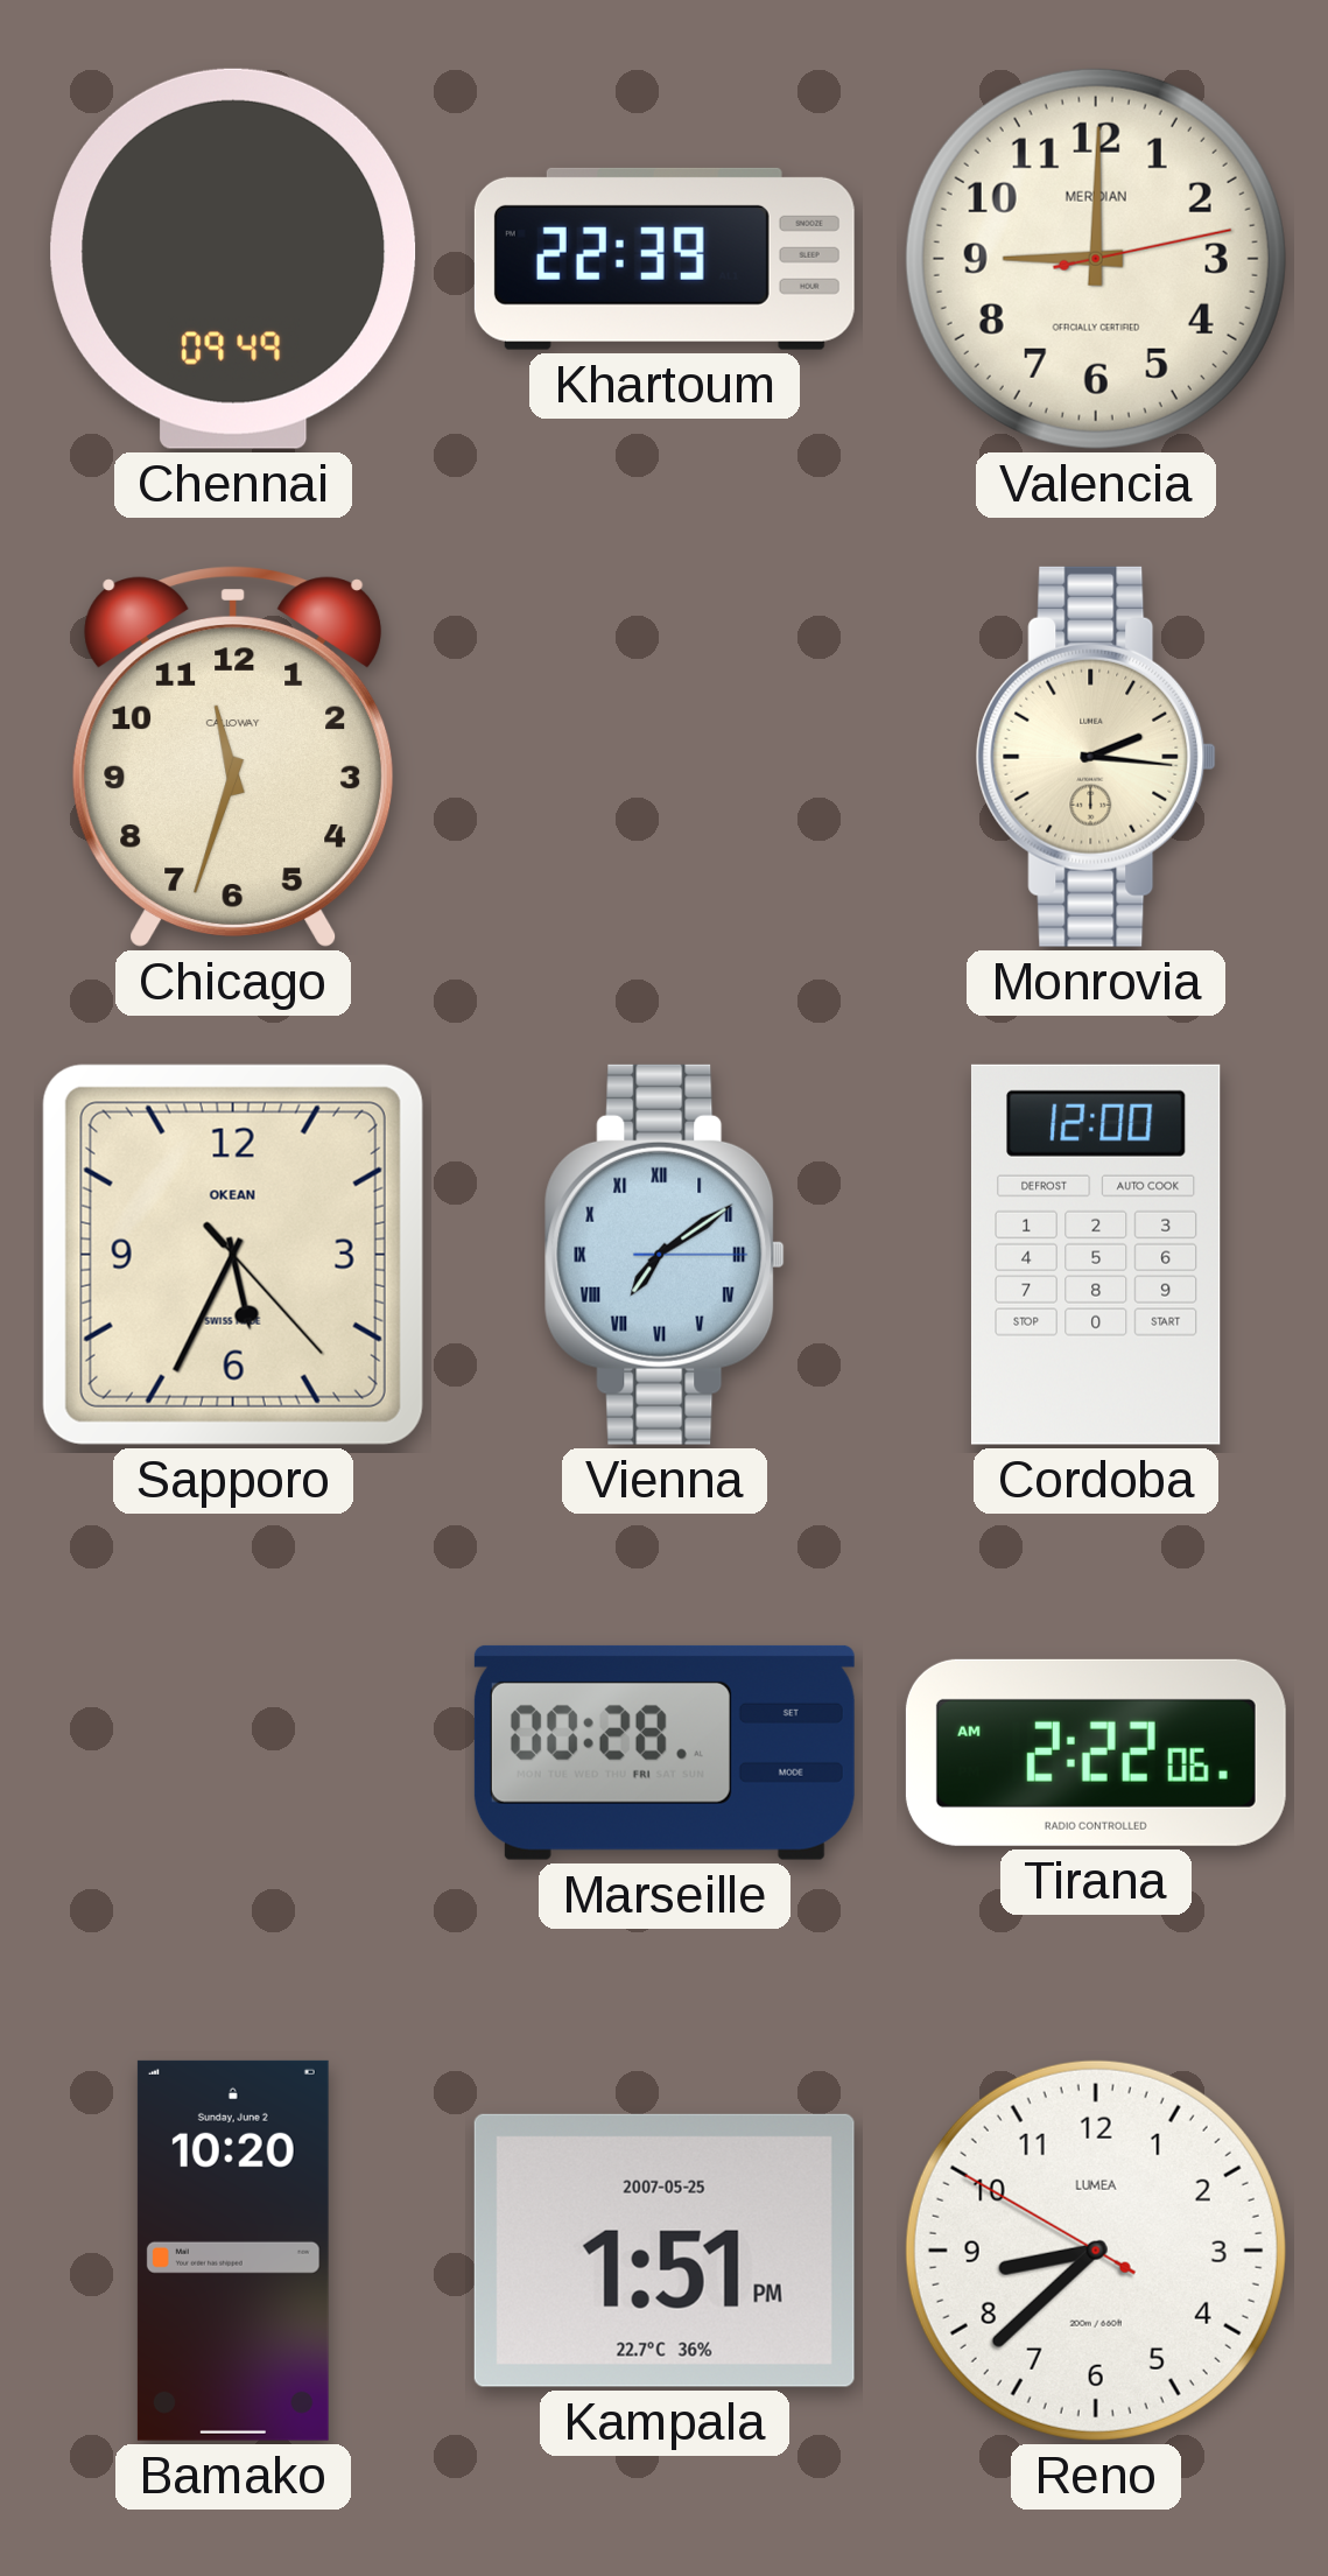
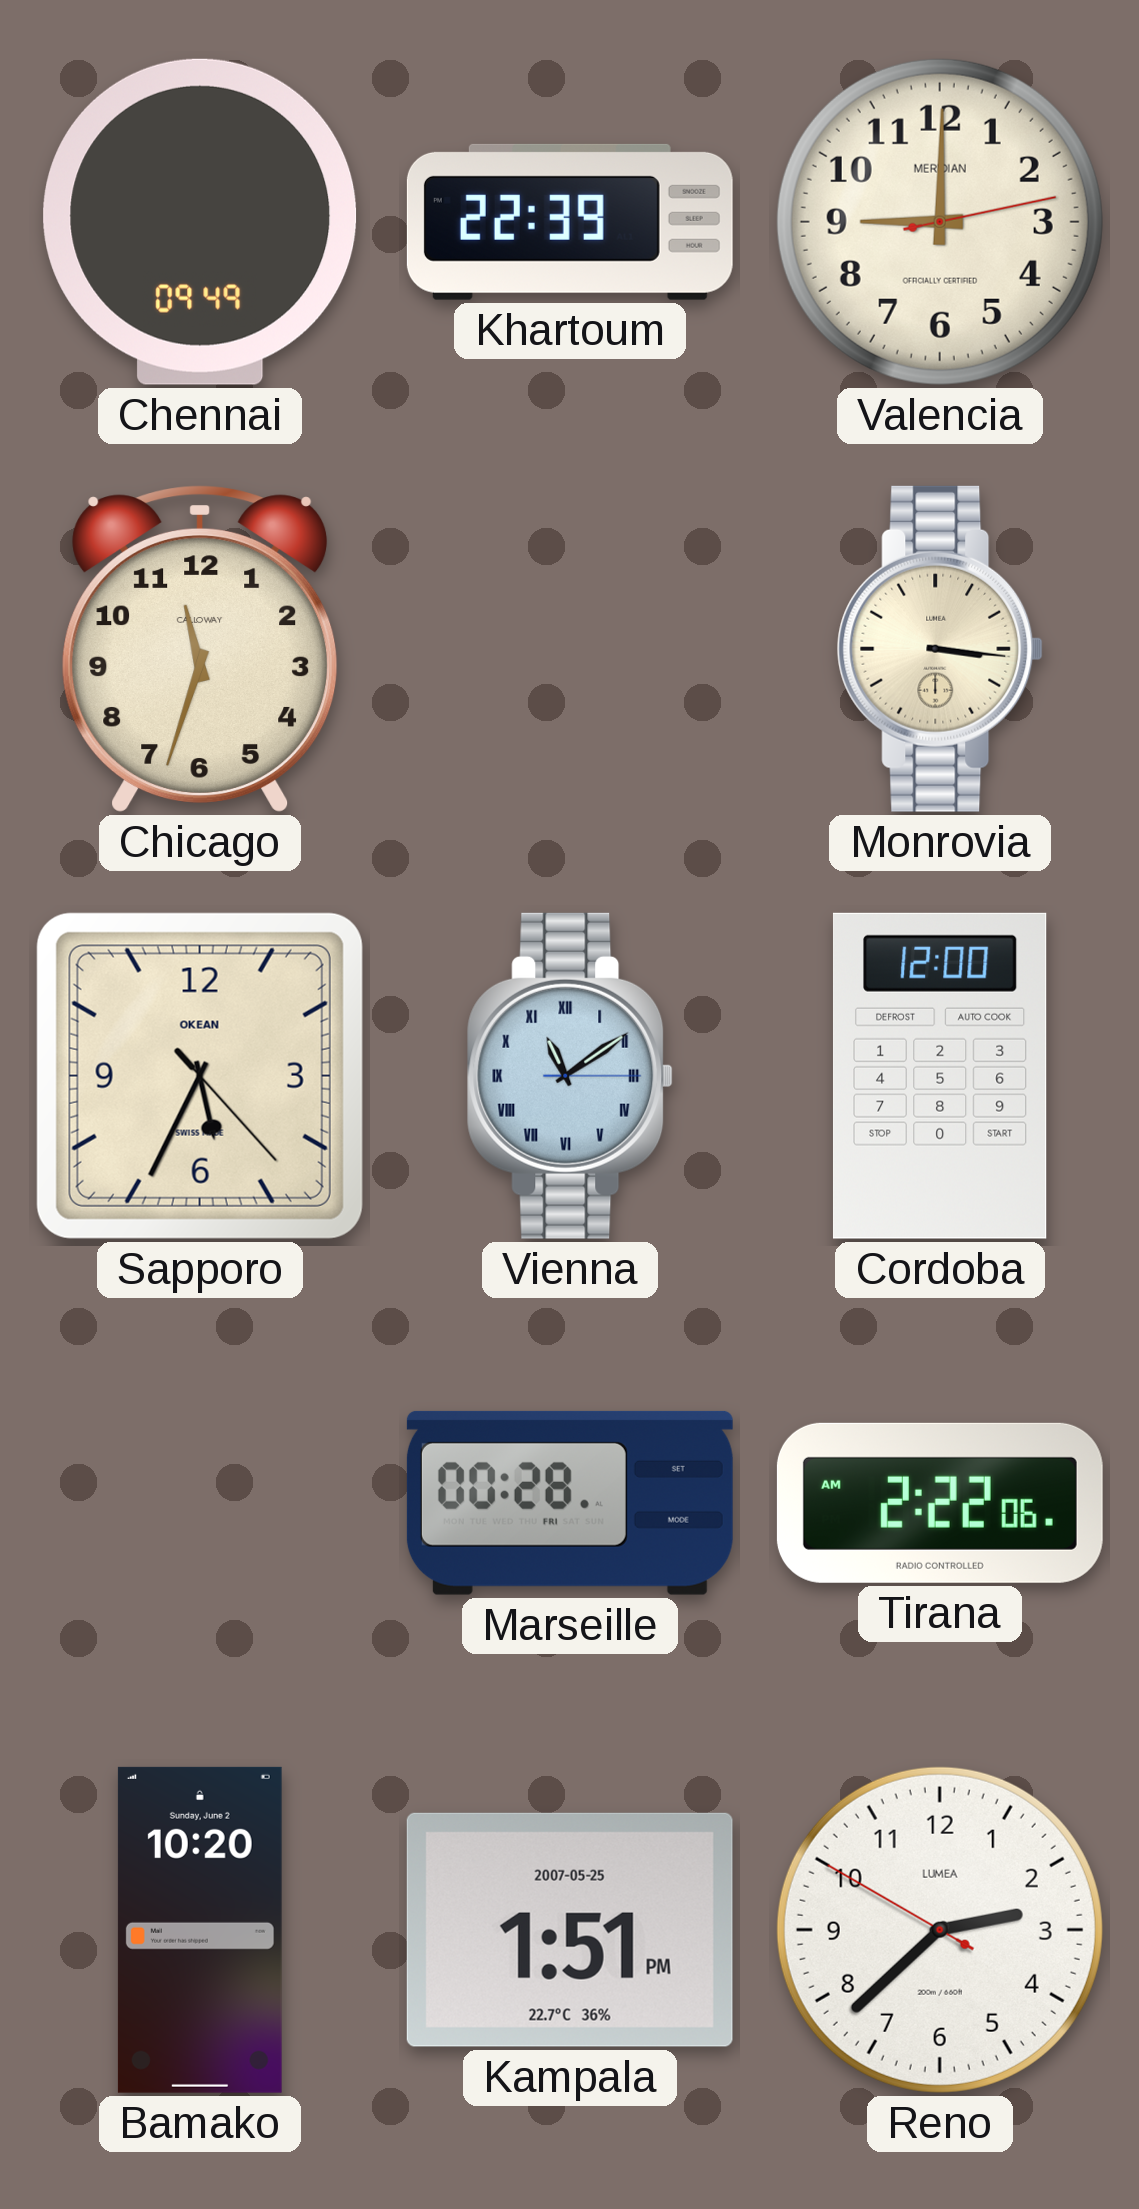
Monrovia: 2:16 -> 3:16 (940, 649)
Vienna: 7:09 -> 11:09 (570, 1076)
Reno: 8:37 -> 2:37 (940, 1930)
